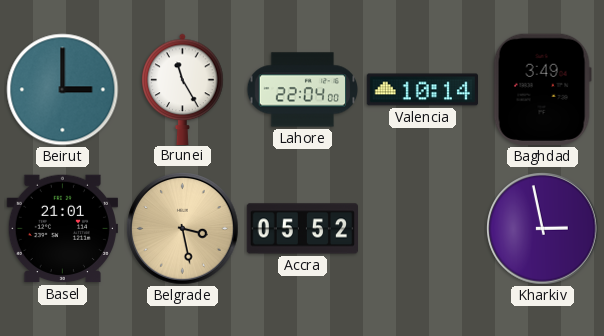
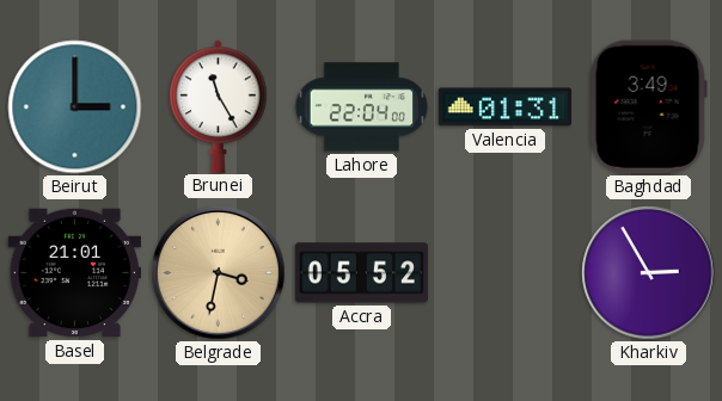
Valencia: 10:14 -> 01:31 (504, 107)
Belgrade: 3:28 -> 3:32 (219, 273)
Kharkiv: 2:58 -> 2:55 (649, 273)
